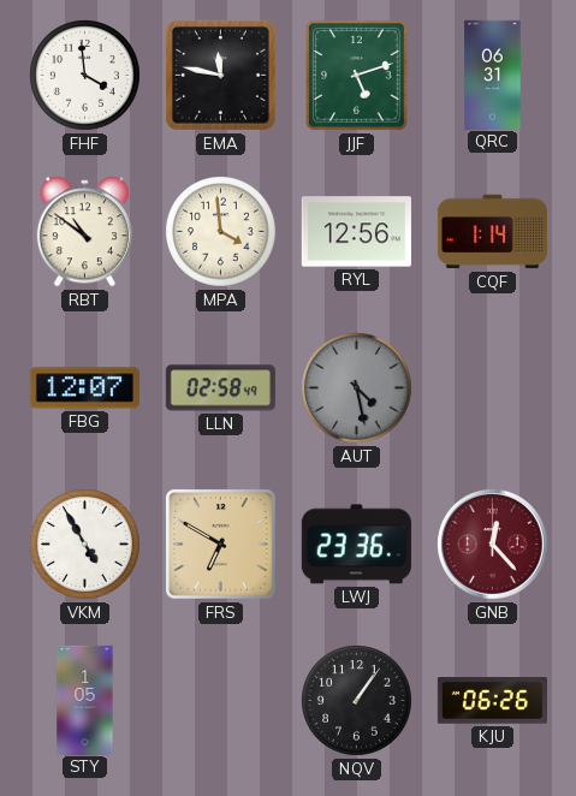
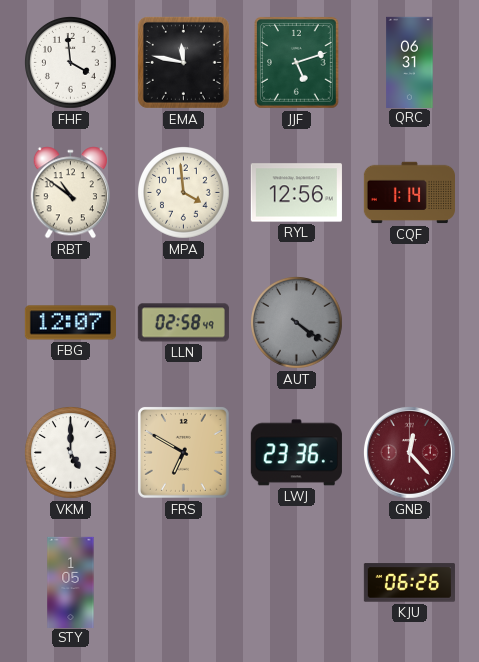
AUT: 4:28 -> 4:21 (297, 323)
VKM: 4:55 -> 5:00 (71, 453)
NQV: 1:06 -> none (357, 701)
